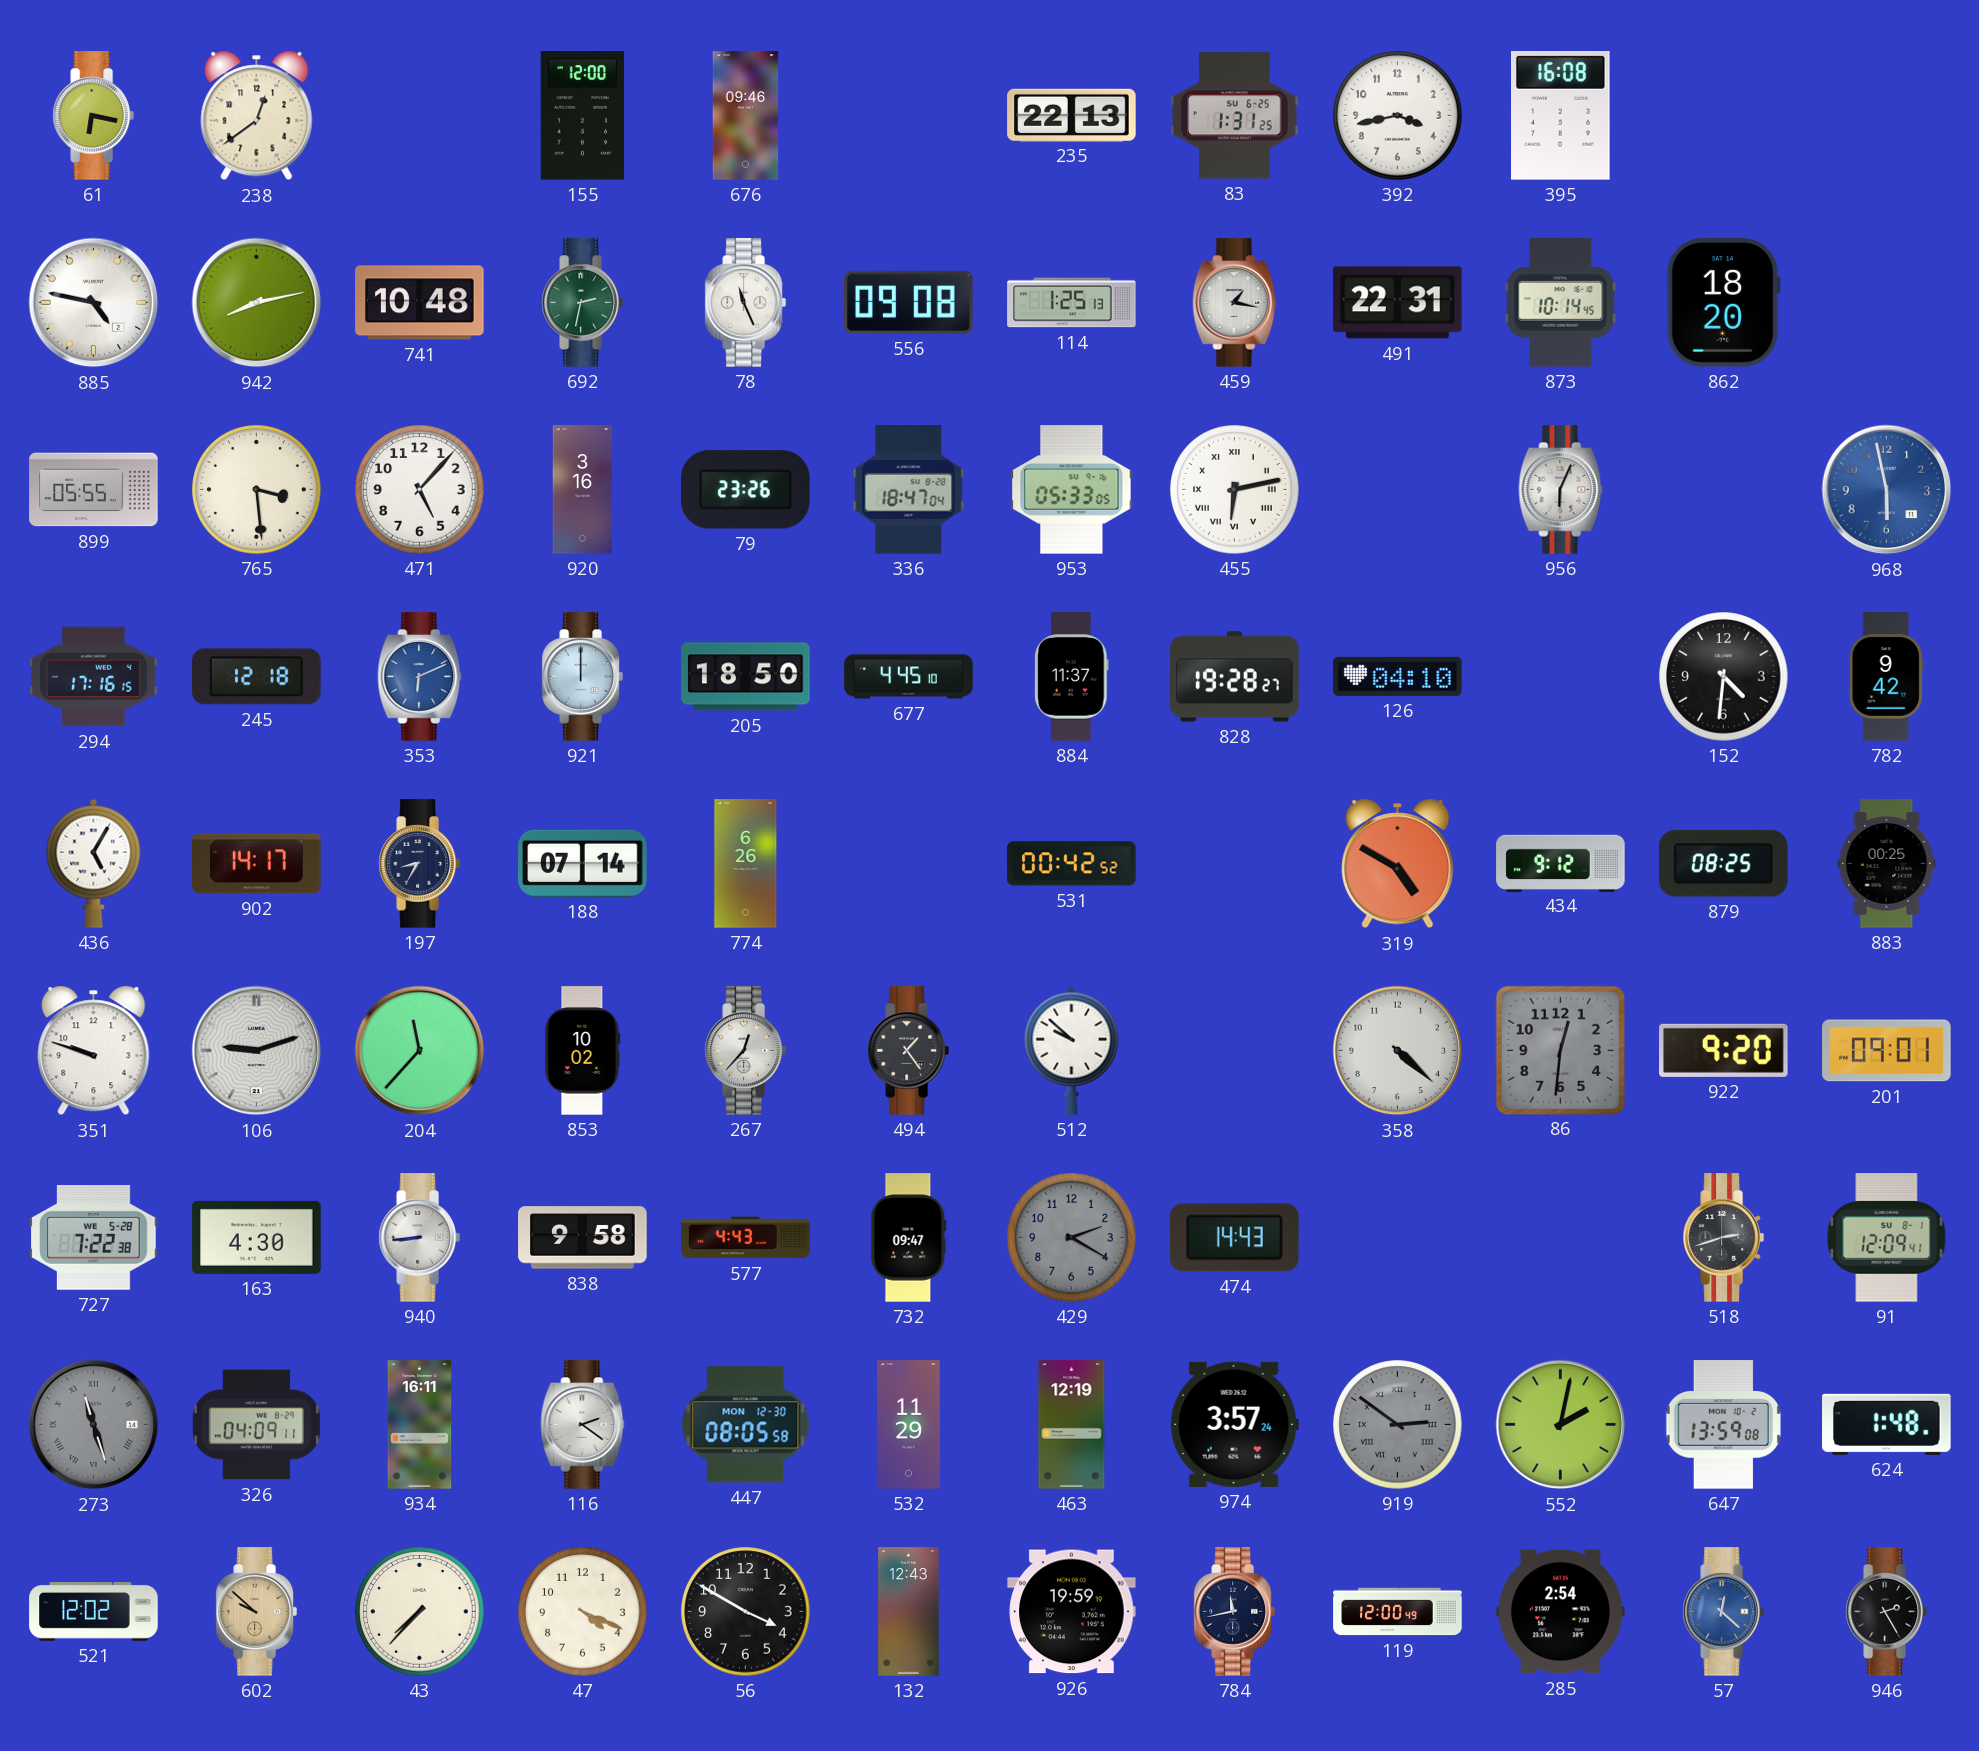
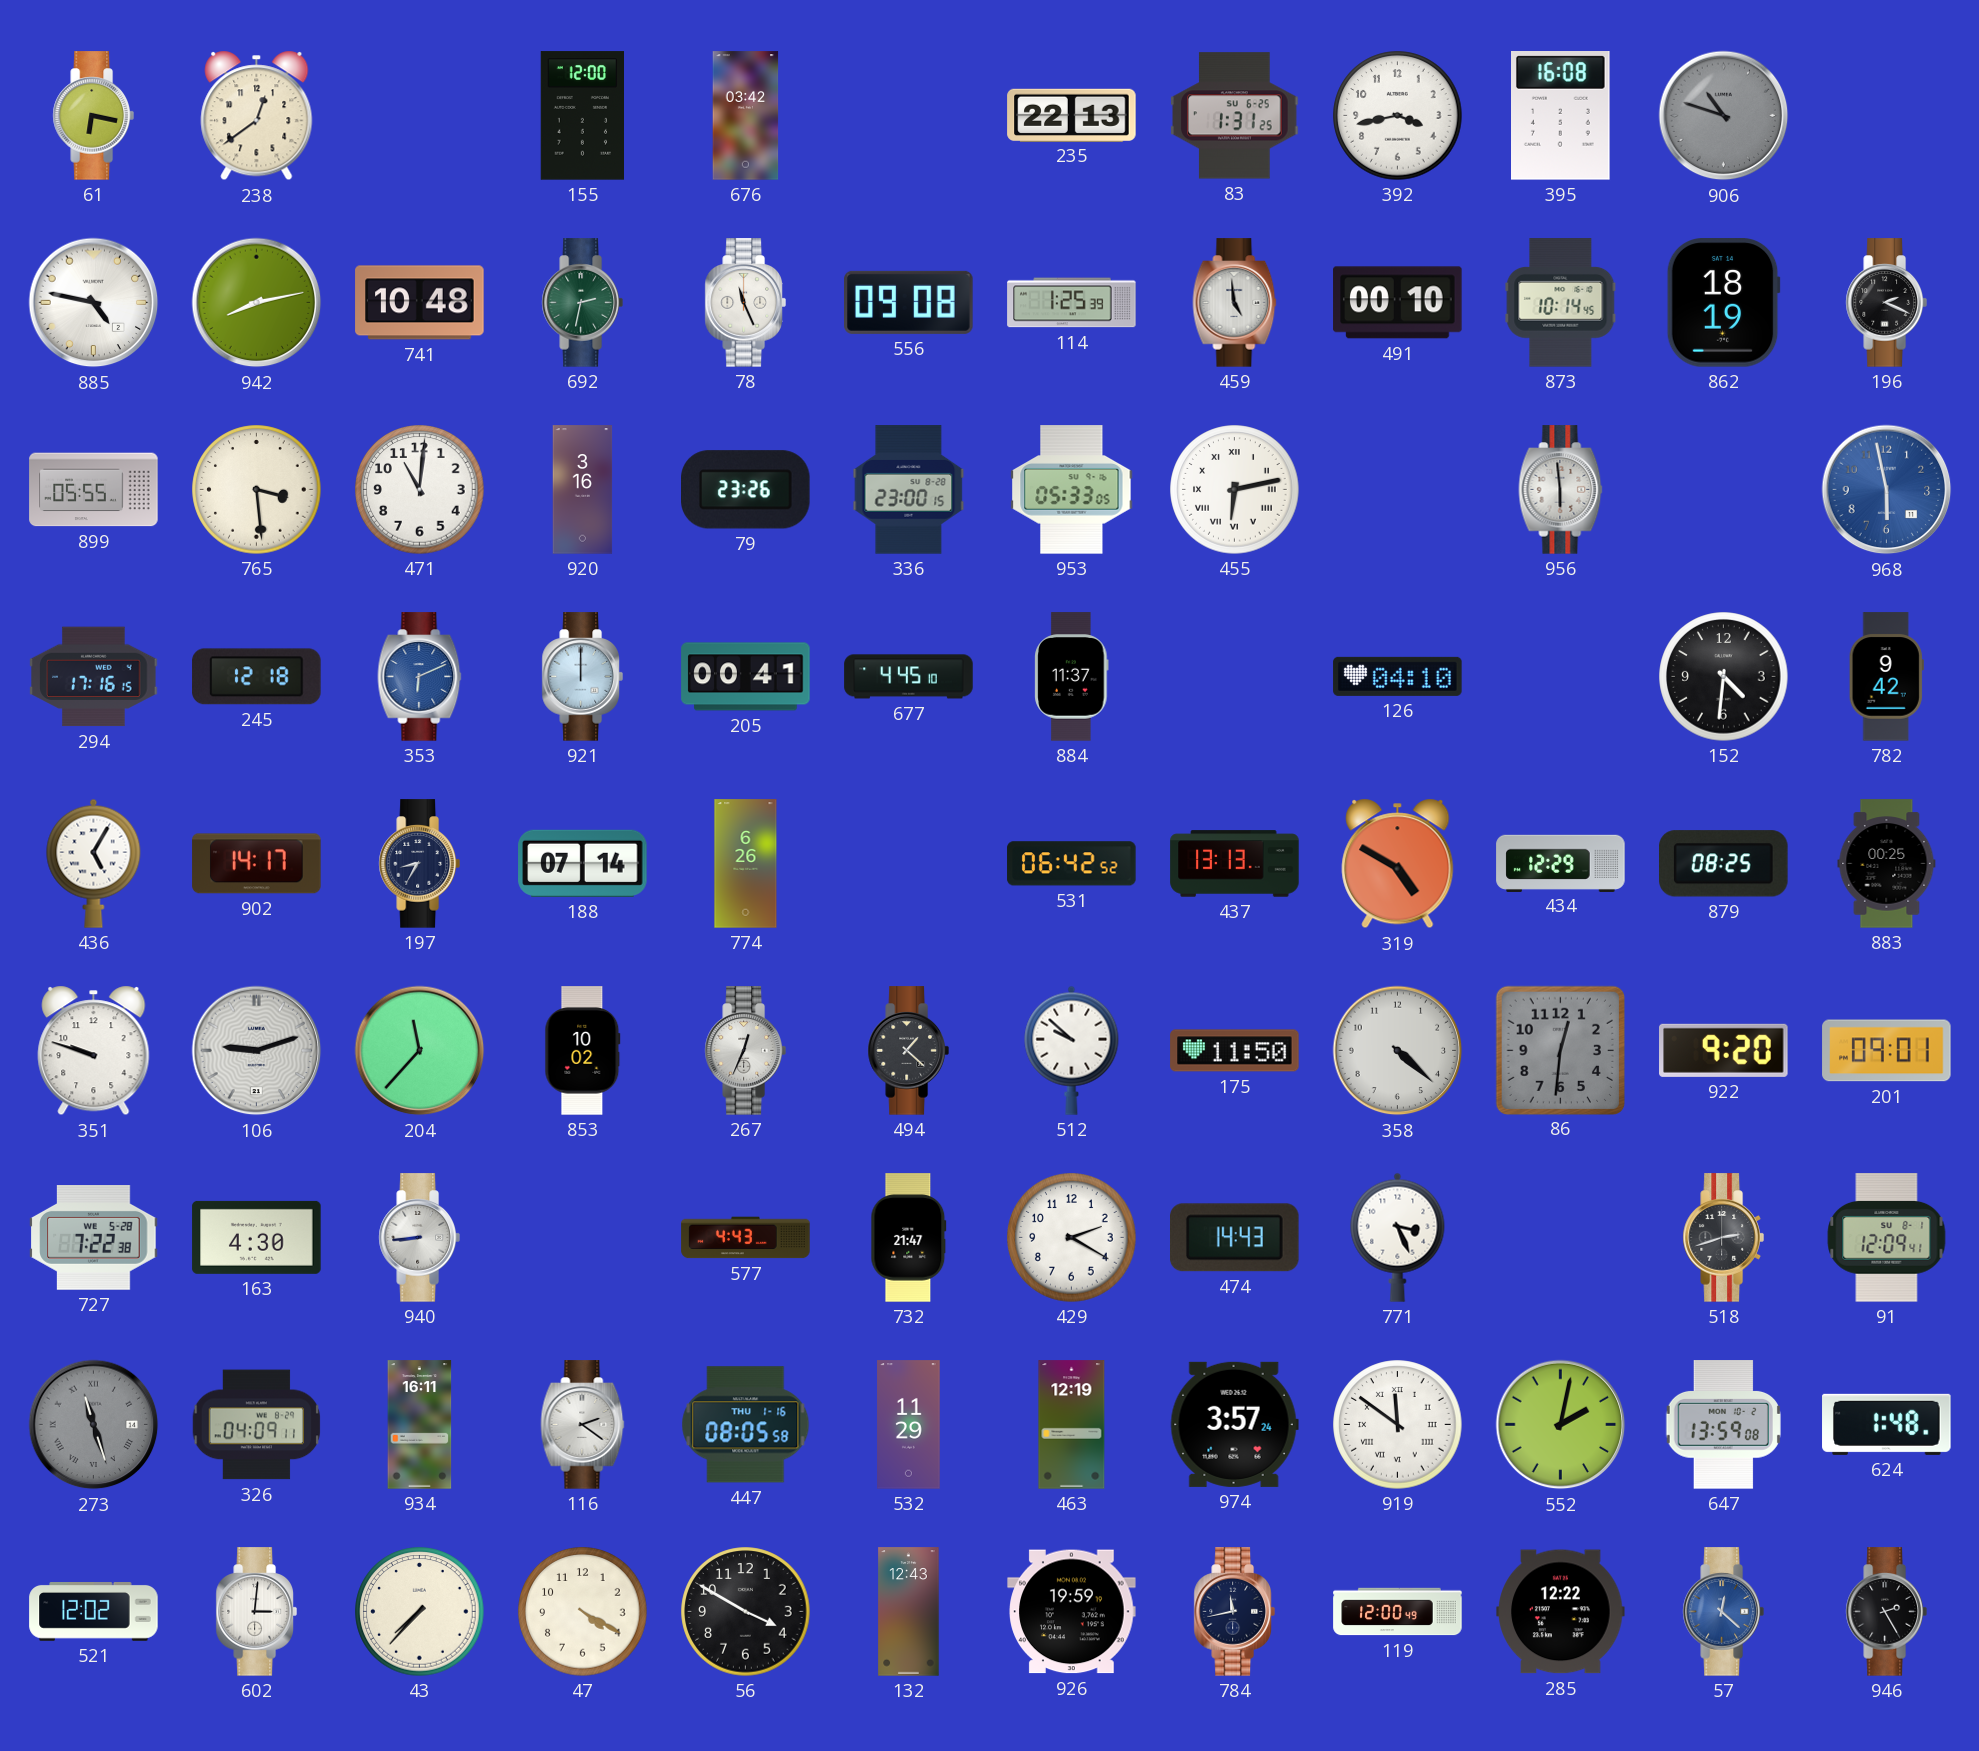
676: 09:46 -> 03:42 (746, 116)
906: none -> 10:48 (1724, 116)
114: 1:25:13 -> 1:25:39 (1072, 303)
459: 1:17 -> 4:59 (1235, 303)
491: 22:31 -> 00:10 (1398, 303)
862: 18:20 -> 18:19 (1723, 303)
196: none -> 2:19 (1886, 303)
471: 5:07 -> 11:01 (420, 490)
336: 18:47 -> 23:00 (909, 490)
956: 6:04 -> 5:59 (1561, 490)
205: 18:50 -> 00:41 (746, 677)
828: 19:28 -> none (1235, 677)
531: 00:42 -> 06:42 (1072, 864)
437: none -> 13:13 (1235, 864)
434: 9:12 -> 12:29 (1561, 863)
267: 12:37 -> 12:34 (745, 1051)
494: 1:24 -> 1:22 (908, 1051)
175: none -> 11:50 (1235, 1051)
838: 9:58 -> none (583, 1238)
732: 09:47 -> 21:47 (909, 1238)
429 dial: grey -> white (1072, 1238)
771: none -> 3:26 (1398, 1237)
447 date: MON 12-30 -> THU 1-16 (746, 1425)
919: 2:51 -> 11:51 (1398, 1425)
919 dial: grey -> white (1398, 1425)
602: 9:52 -> 3:01 (256, 1612)
602 dial: champagne -> white (256, 1612)
47: 4:19 -> 4:20 (583, 1612)
285: 2:54 -> 12:22 (1561, 1612)
